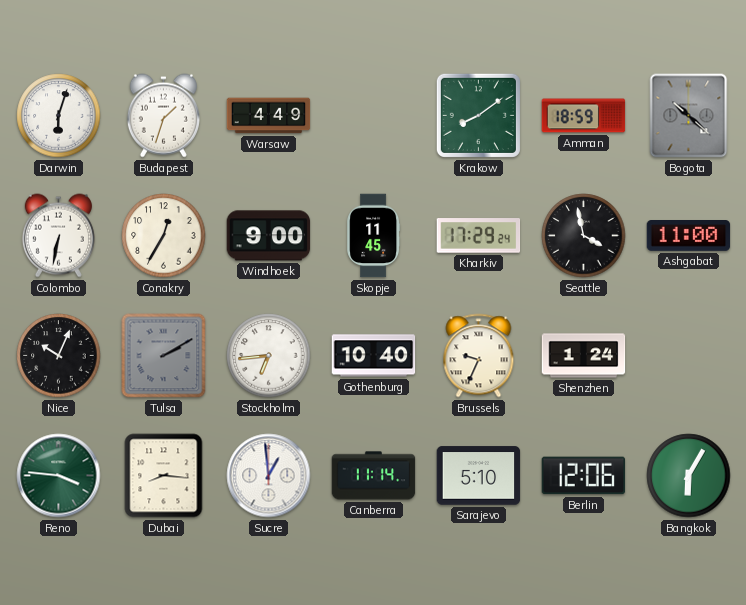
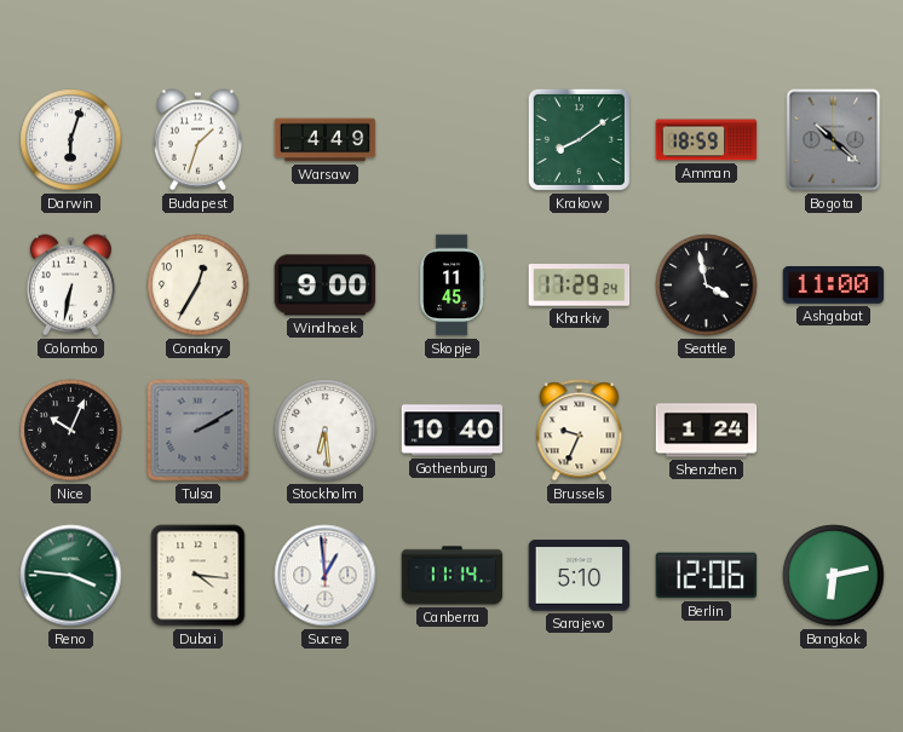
Stockholm: 6:44 -> 6:29 (326, 431)
Dubai: 8:16 -> 4:16 (199, 576)
Bangkok: 6:05 -> 6:13 (834, 576)
